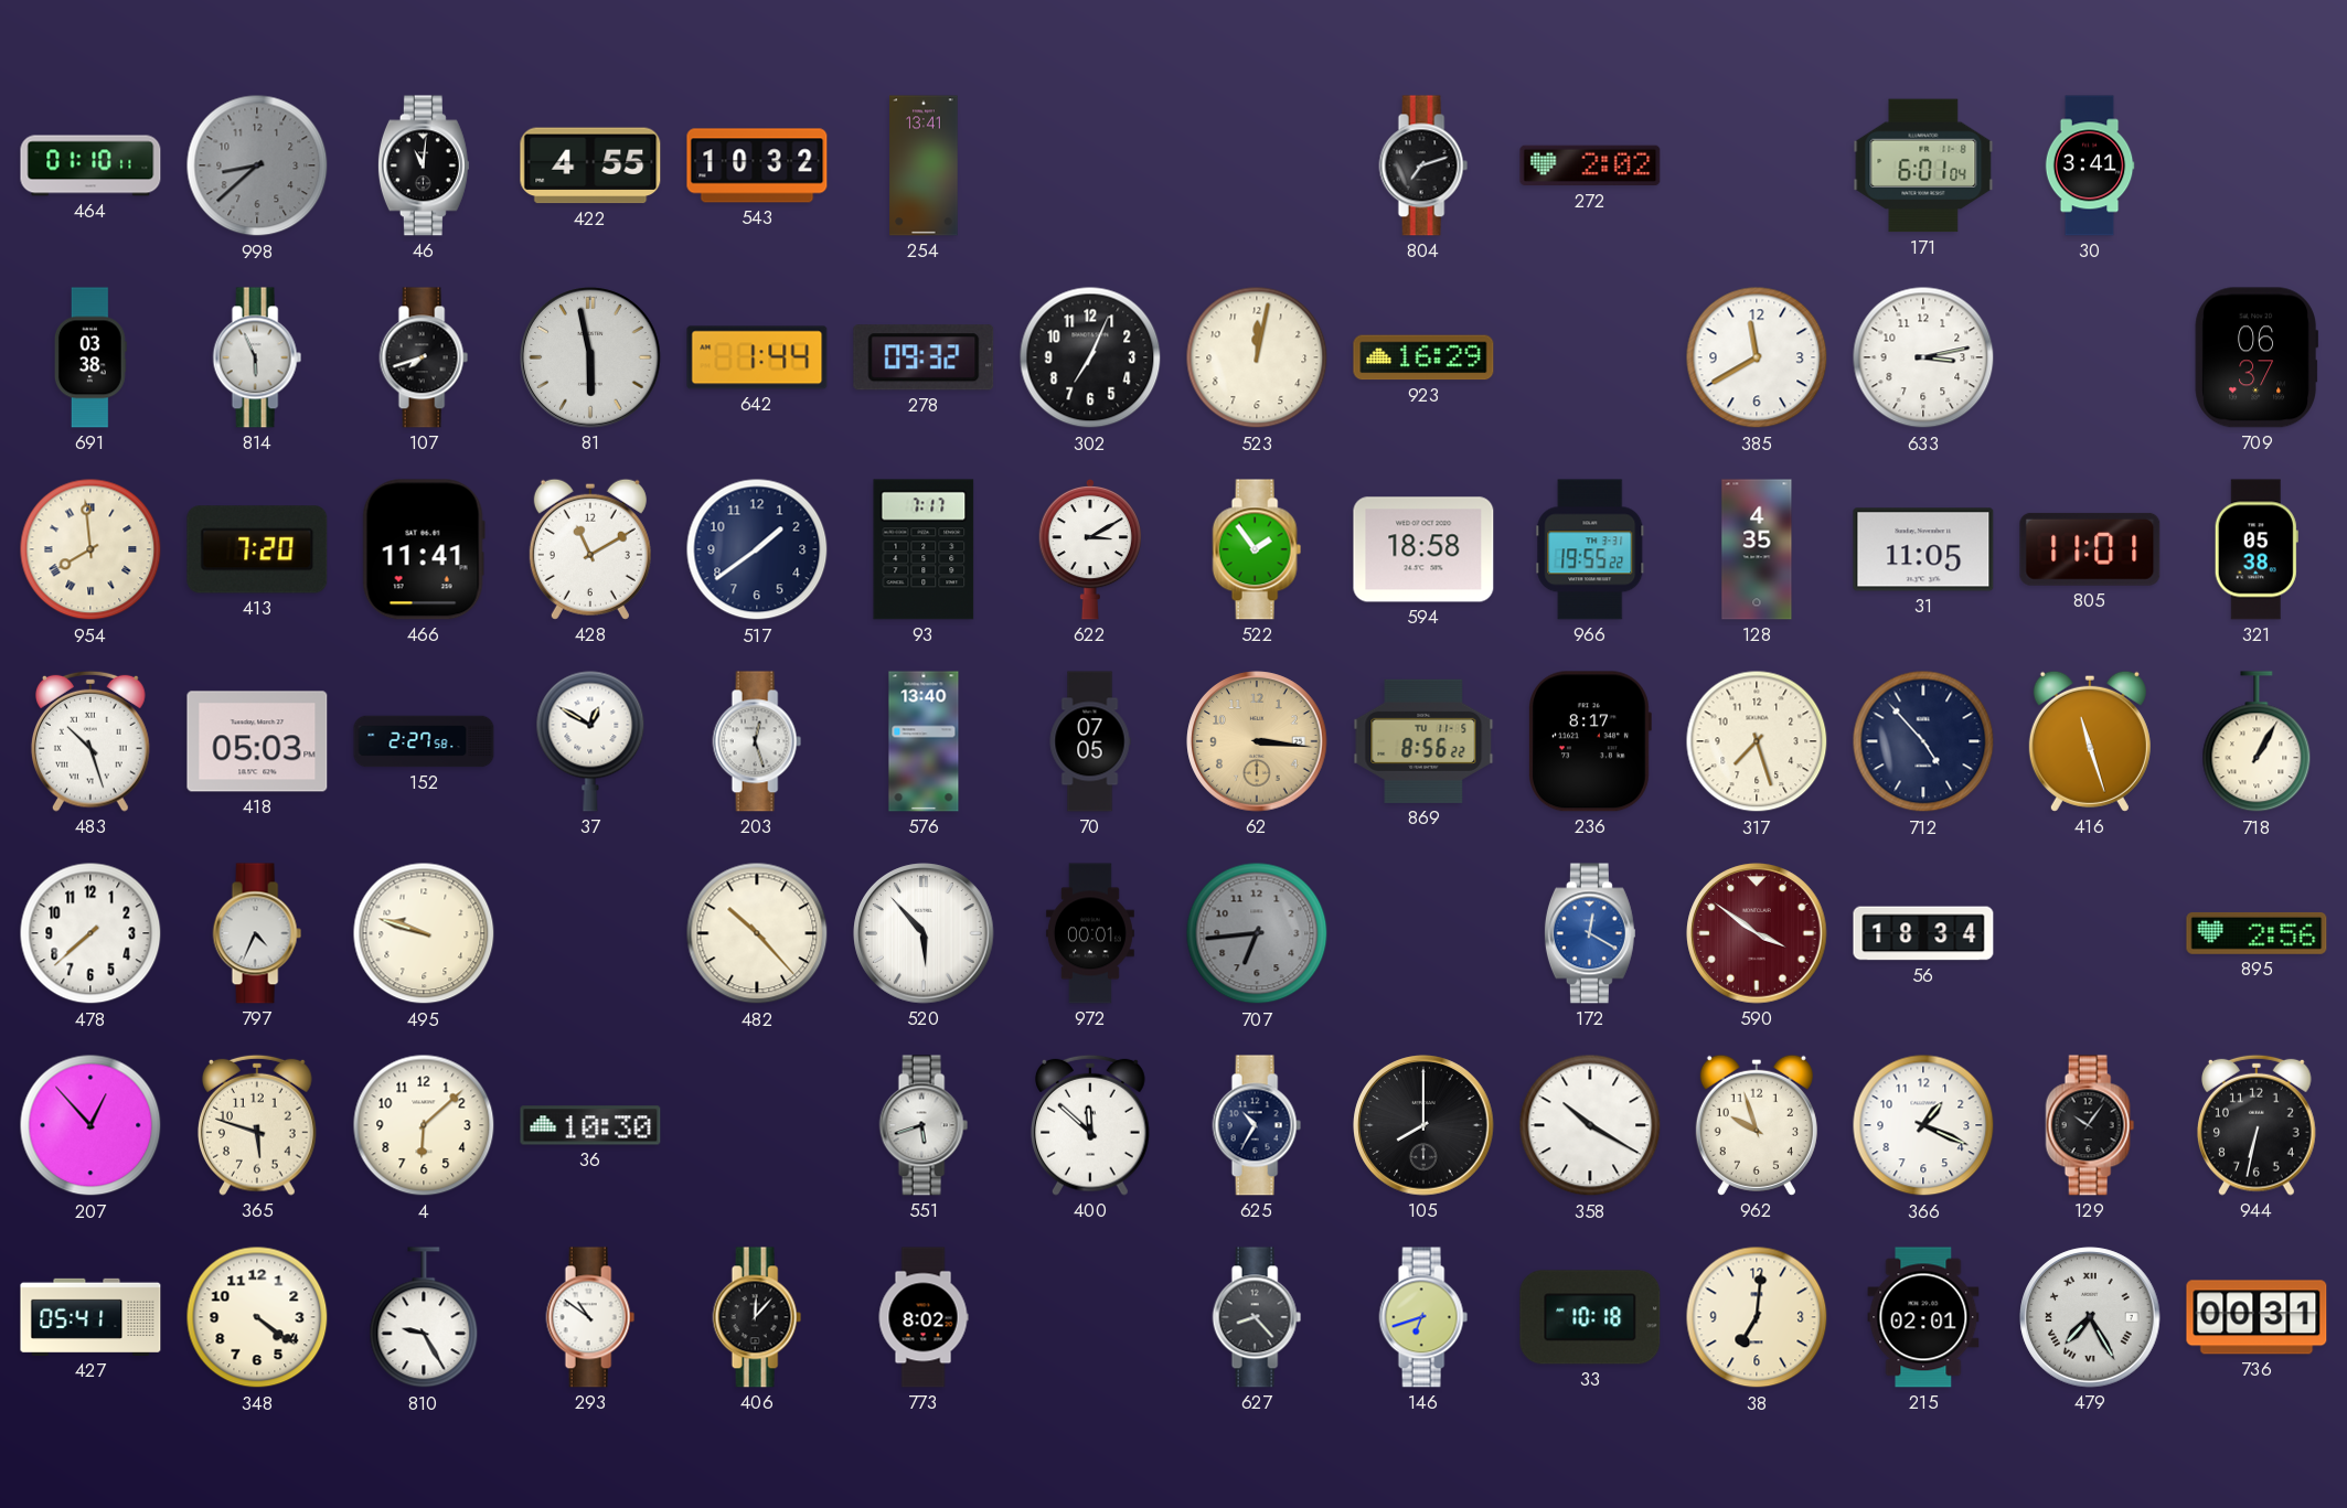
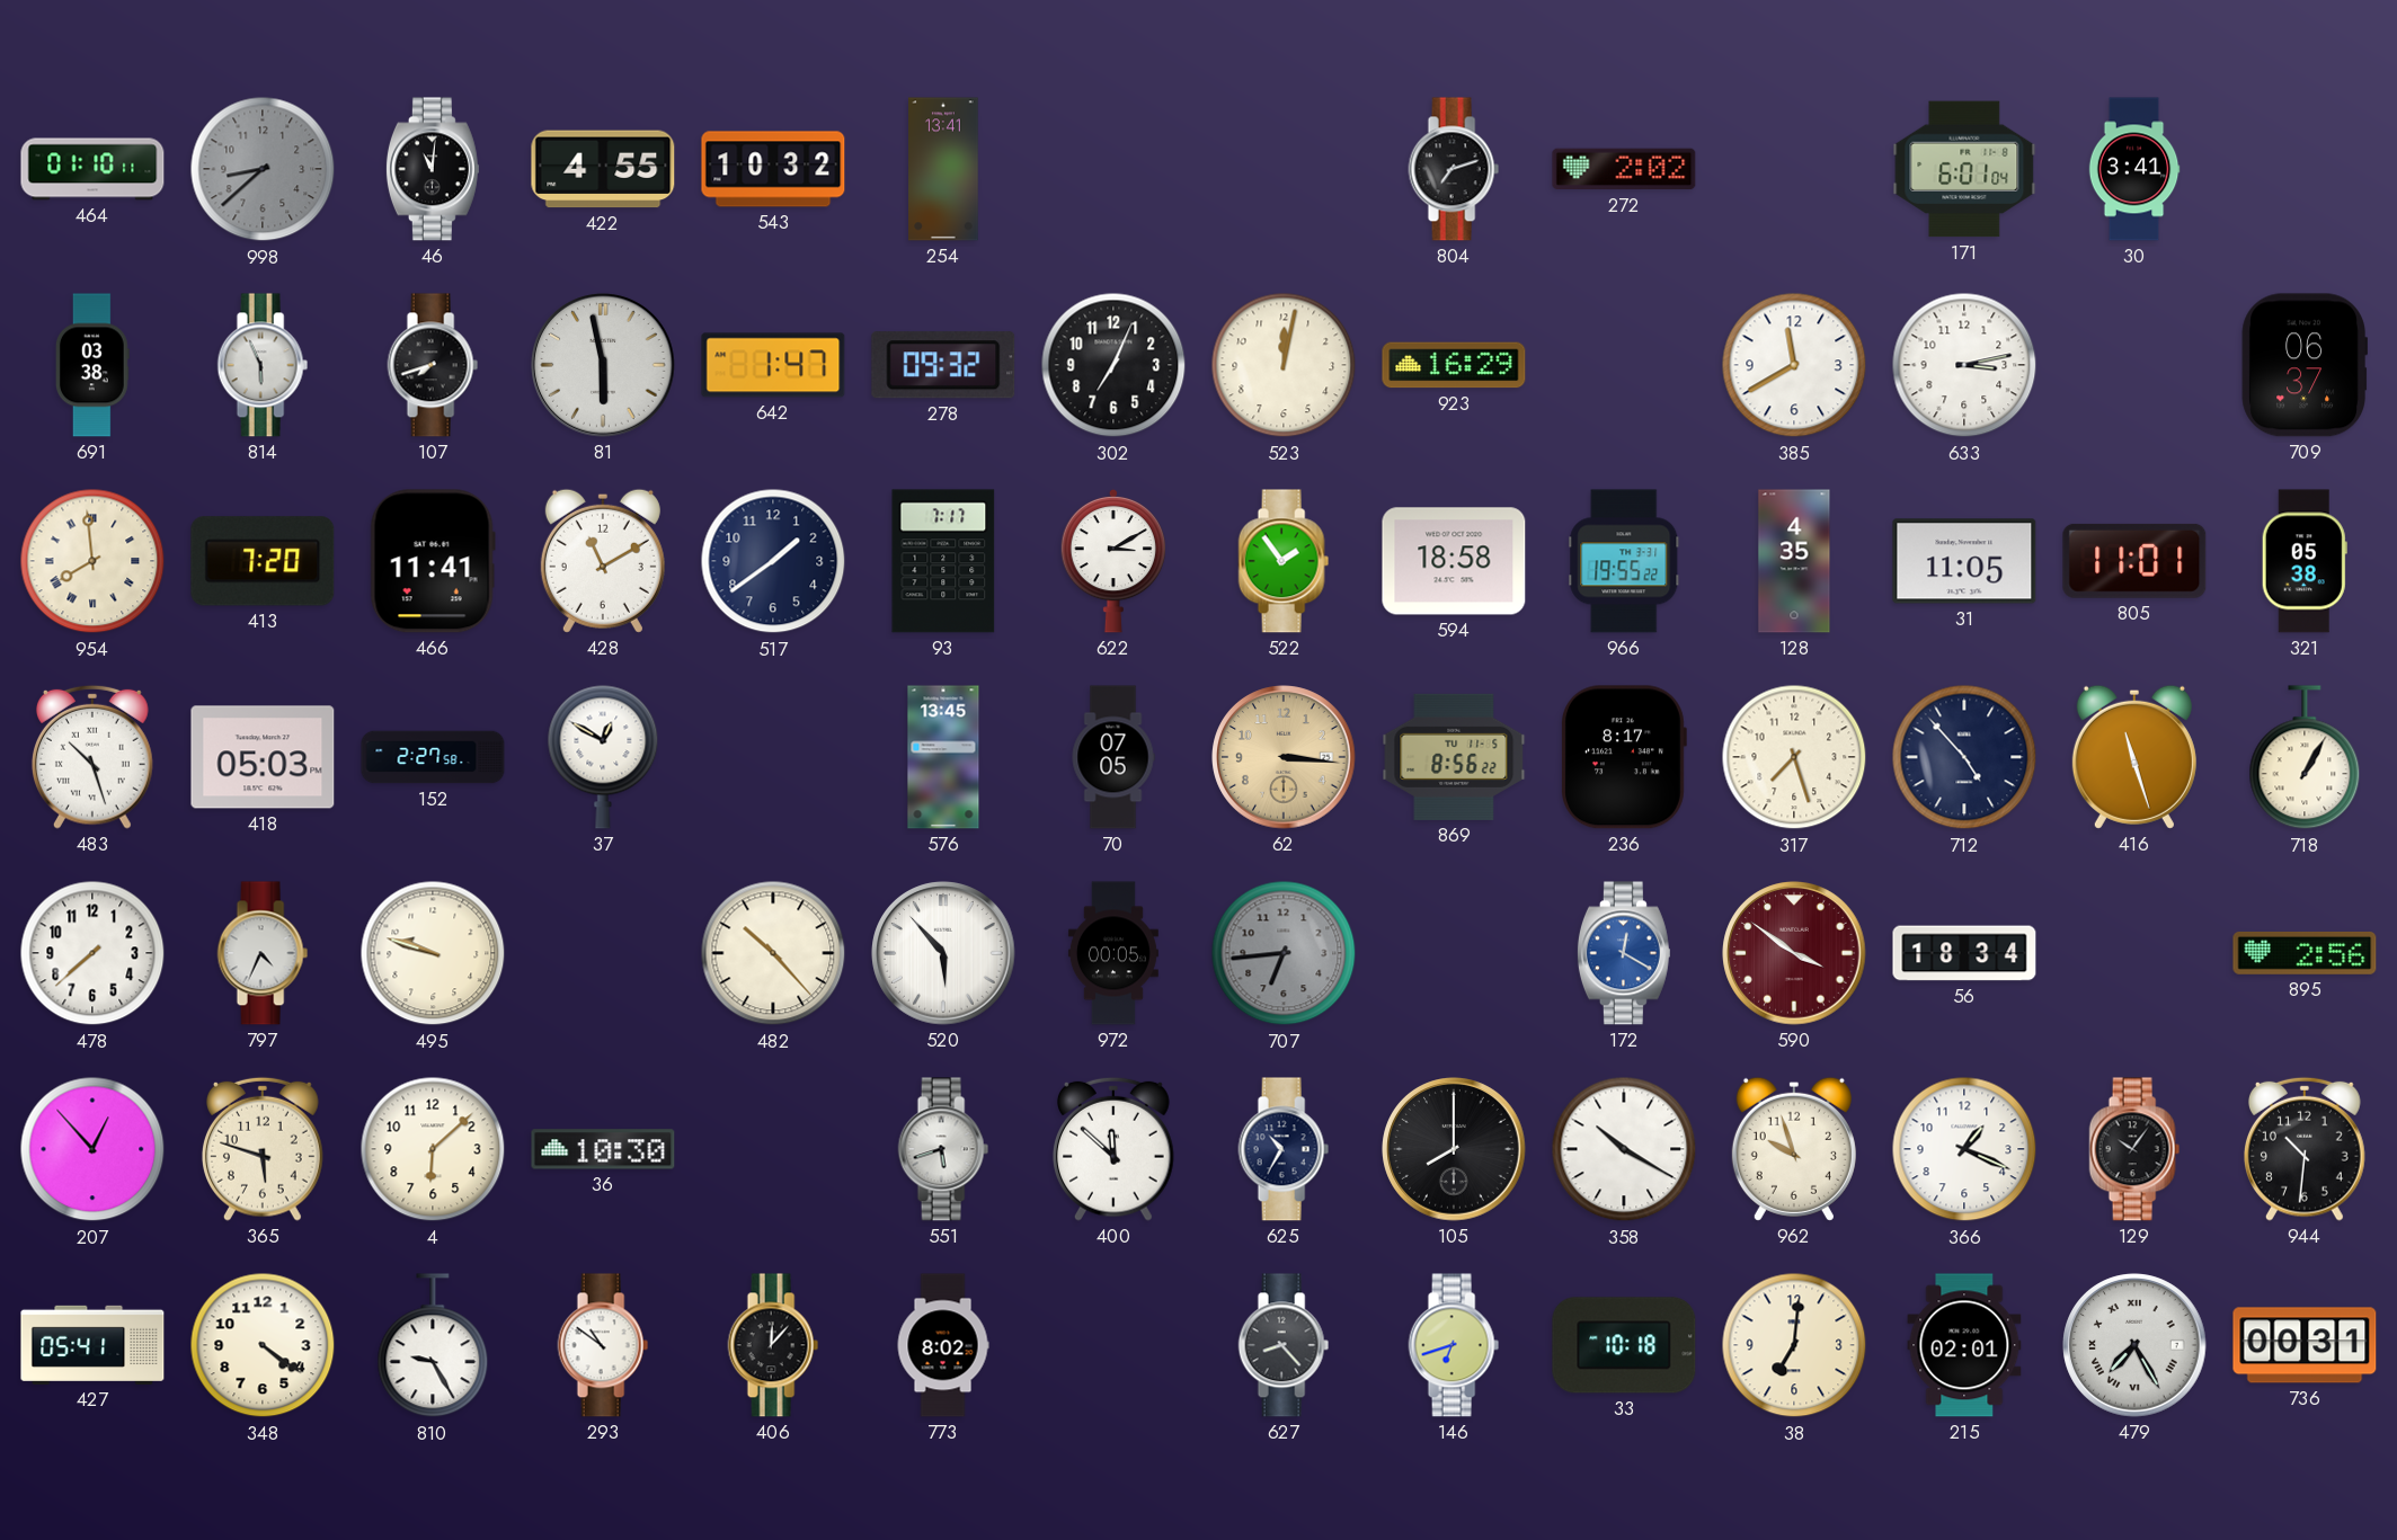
642: 1:44 -> 1:47 (773, 365)
203: 12:27 -> none (757, 741)
576: 13:40 -> 13:45 (943, 757)
972: 00:01 -> 00:05 (1113, 953)
944: 6:32 -> 10:31 (2305, 1149)
